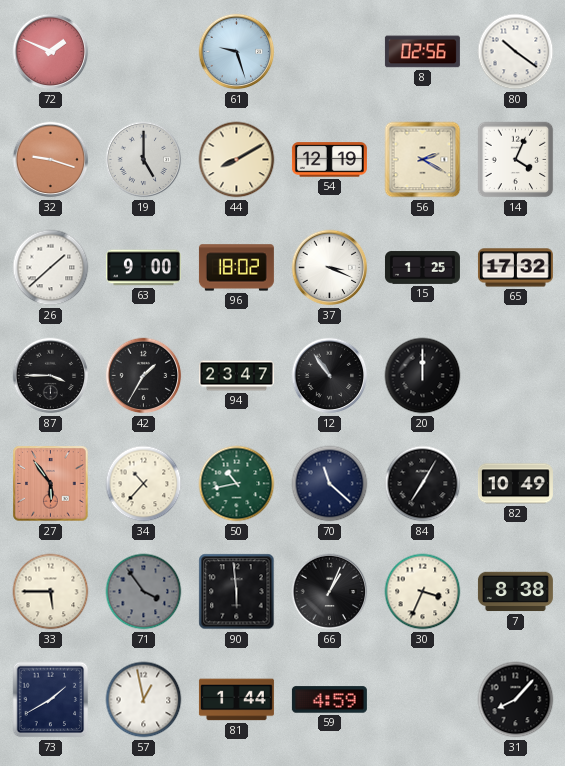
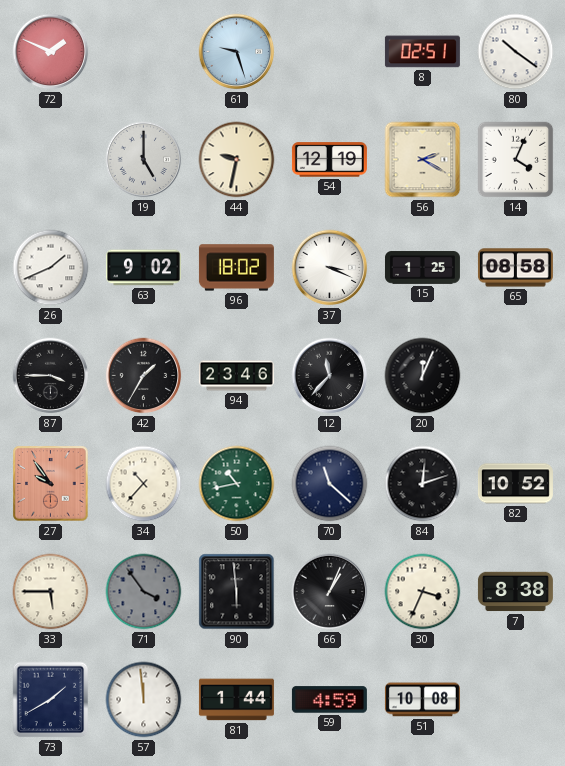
8: 02:56 -> 02:51 (422, 52)
32: 9:18 -> none (51, 160)
44: 8:10 -> 9:32 (237, 160)
26: 1:38 -> 1:41 (51, 268)
63: 9:00 -> 9:02 (143, 268)
65: 17:32 -> 08:58 (515, 268)
94: 23:47 -> 23:46 (236, 376)
12: 10:54 -> 11:37 (330, 376)
20: 12:00 -> 12:04 (423, 376)
27: 5:54 -> 9:54 (51, 484)
84: 7:05 -> 12:12 (423, 484)
82: 10:49 -> 10:52 (515, 484)
57: 12:58 -> 11:59 (144, 700)
51: none -> 10:08 (422, 700)
31: 8:07 -> none (516, 700)
